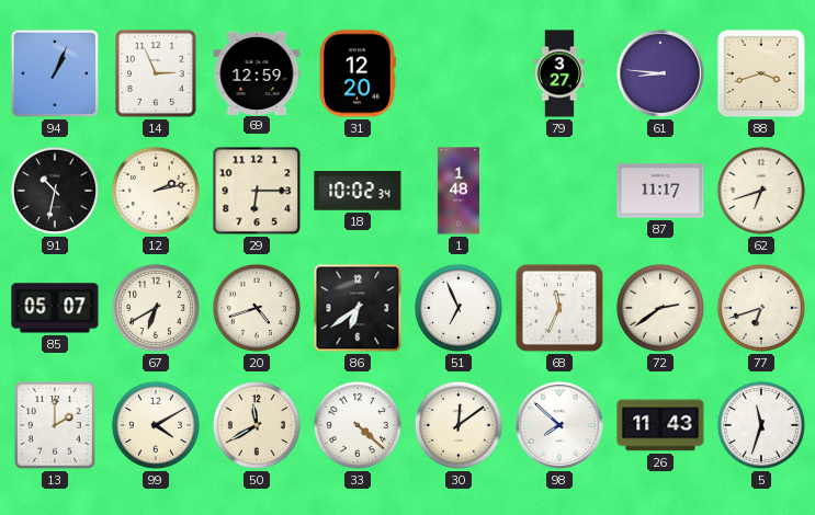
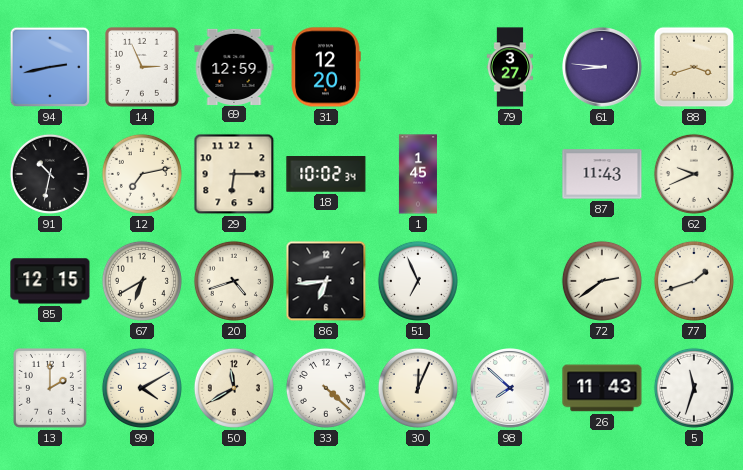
94: 1:04 -> 2:43 (50, 67)
12: 2:13 -> 7:13 (142, 174)
1: 1:48 -> 1:45 (418, 174)
87: 11:17 -> 11:43 (602, 174)
62: 6:42 -> 9:41 (694, 174)
85: 05:07 -> 12:15 (50, 281)
86: 6:39 -> 6:44 (326, 281)
68: 11:34 -> none (559, 308)
77: 6:42 -> 1:42 (694, 281)
30: 12:09 -> 12:04 (418, 388)
